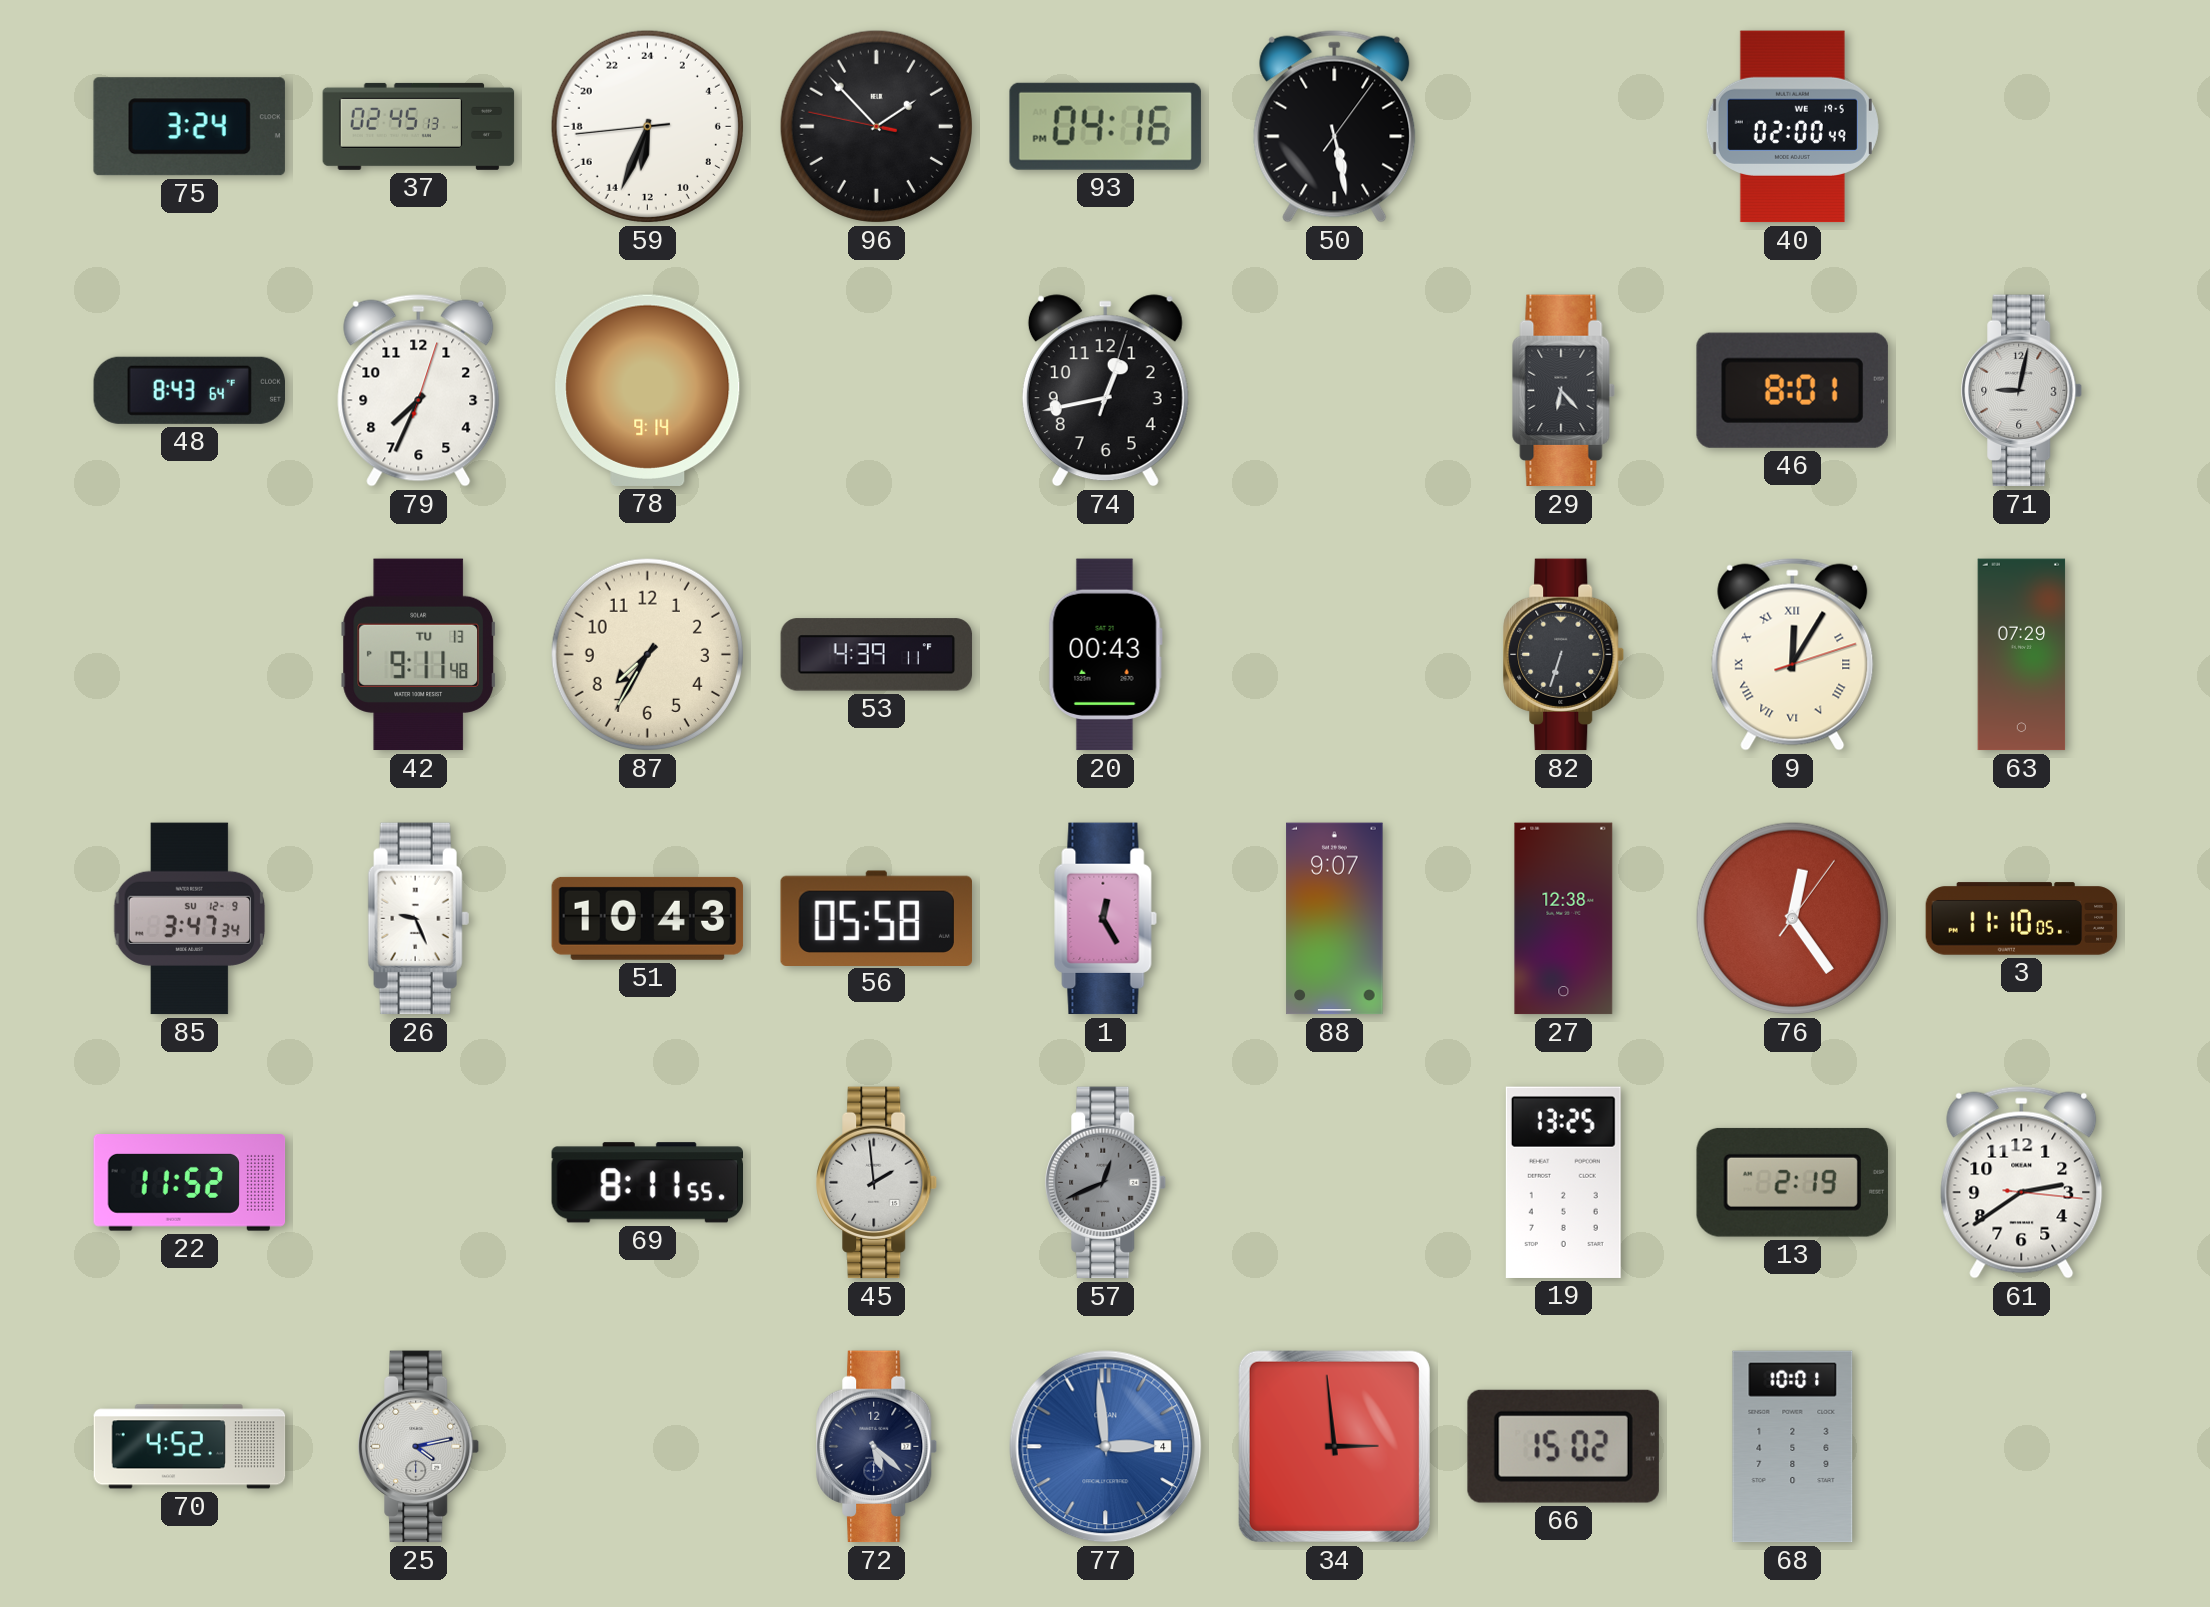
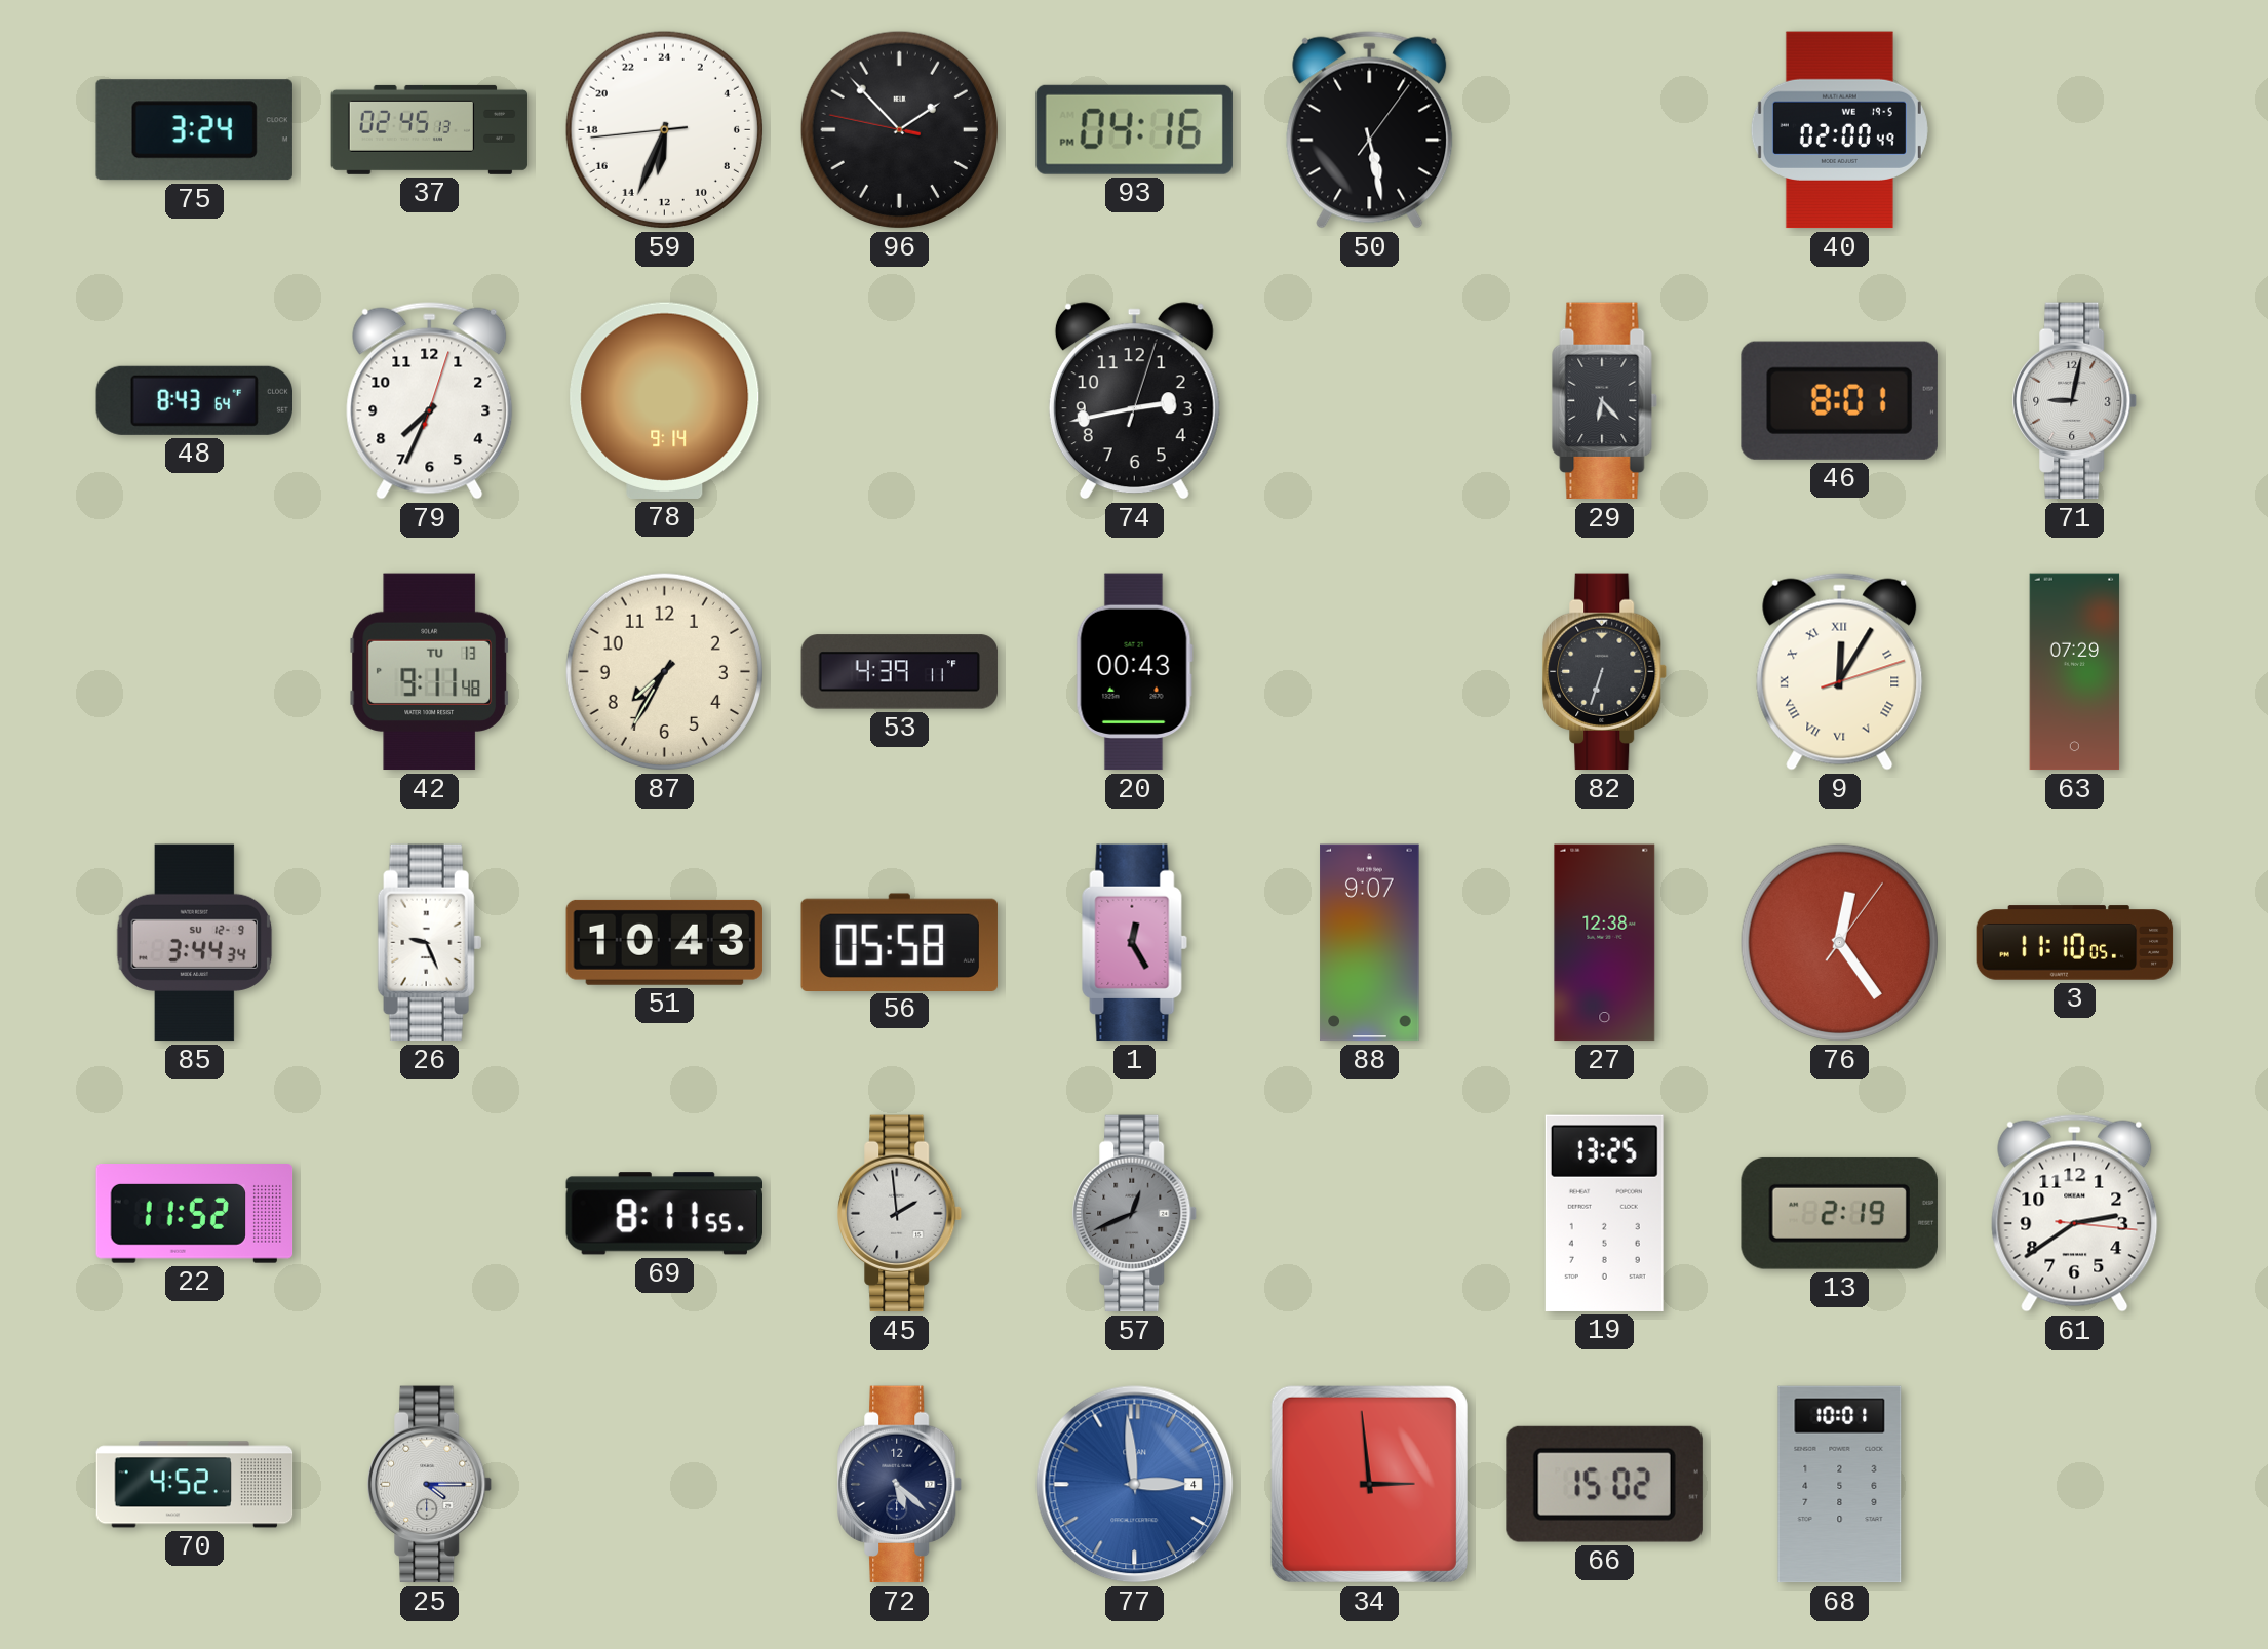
74: 12:43 -> 2:43 (1134, 401)
85: 3:47 -> 3:44 (195, 943)
25: 4:13 -> 4:15 (430, 1485)
